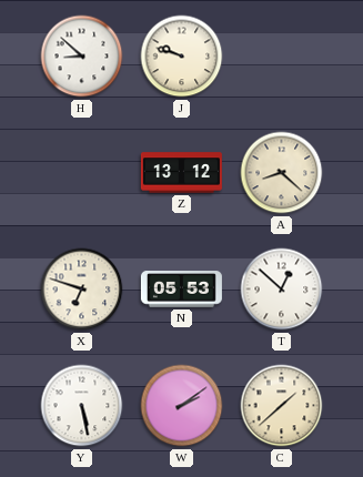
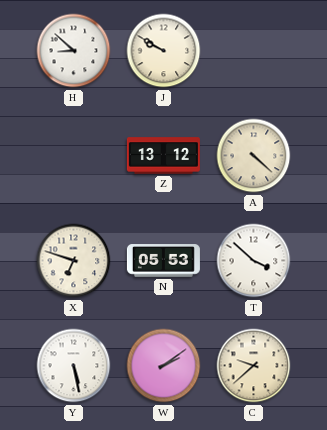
J: 9:48 -> 9:50 (164, 51)
A: 8:22 -> 4:22 (254, 156)
T: 12:52 -> 3:52 (254, 261)
C: 1:38 -> 9:38 (254, 366)
